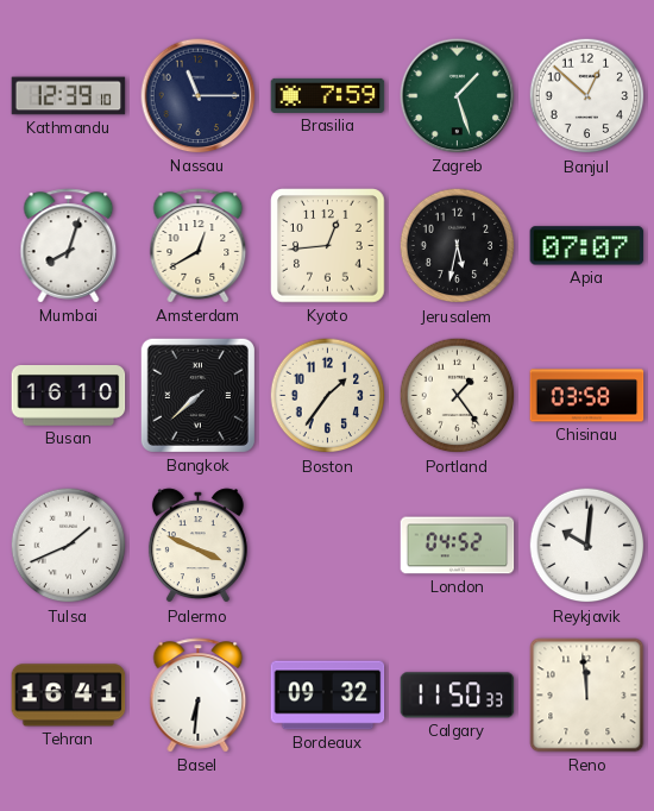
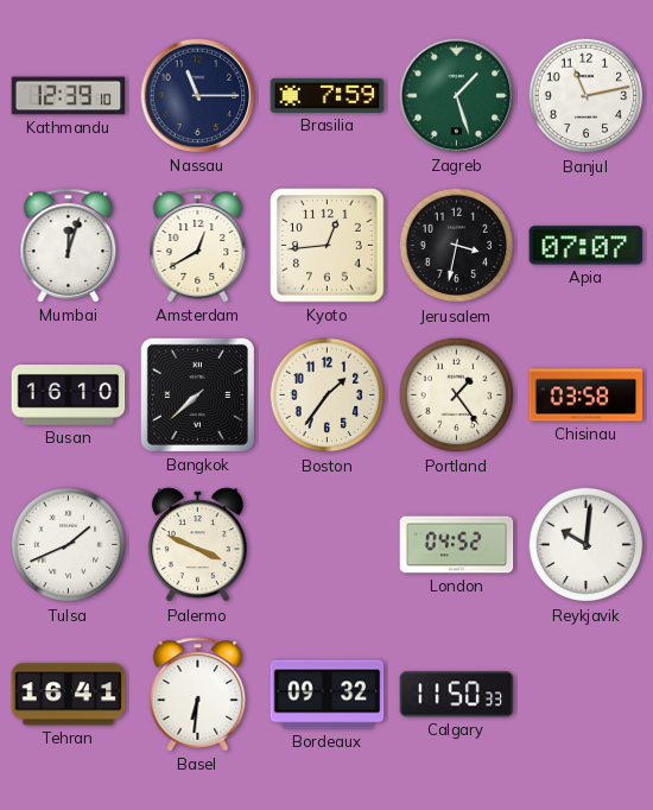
Banjul: 12:52 -> 11:13 (587, 96)
Mumbai: 8:03 -> 12:03 (69, 246)
Jerusalem: 5:32 -> 3:32 (457, 246)
Reno: 11:59 -> none (587, 696)
